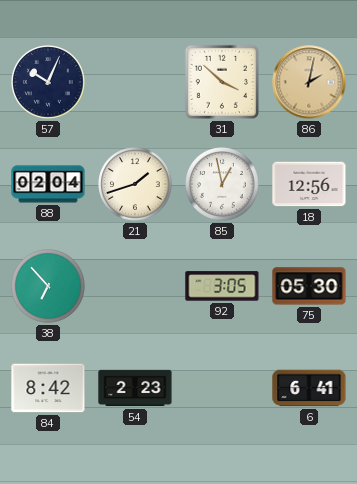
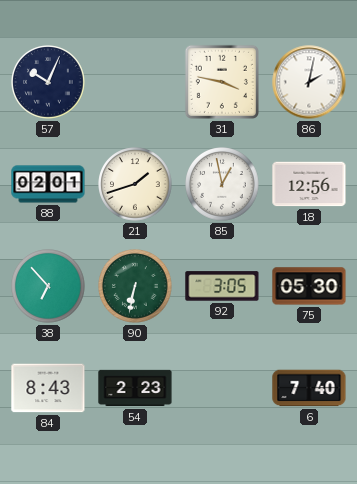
31: 3:52 -> 3:47 (222, 82)
86 dial: champagne -> white (309, 82)
88: 02:04 -> 02:01 (48, 184)
90: none -> 6:32 (135, 286)
84: 8:42 -> 8:43 (48, 388)
6: 6:41 -> 7:40 (309, 388)
